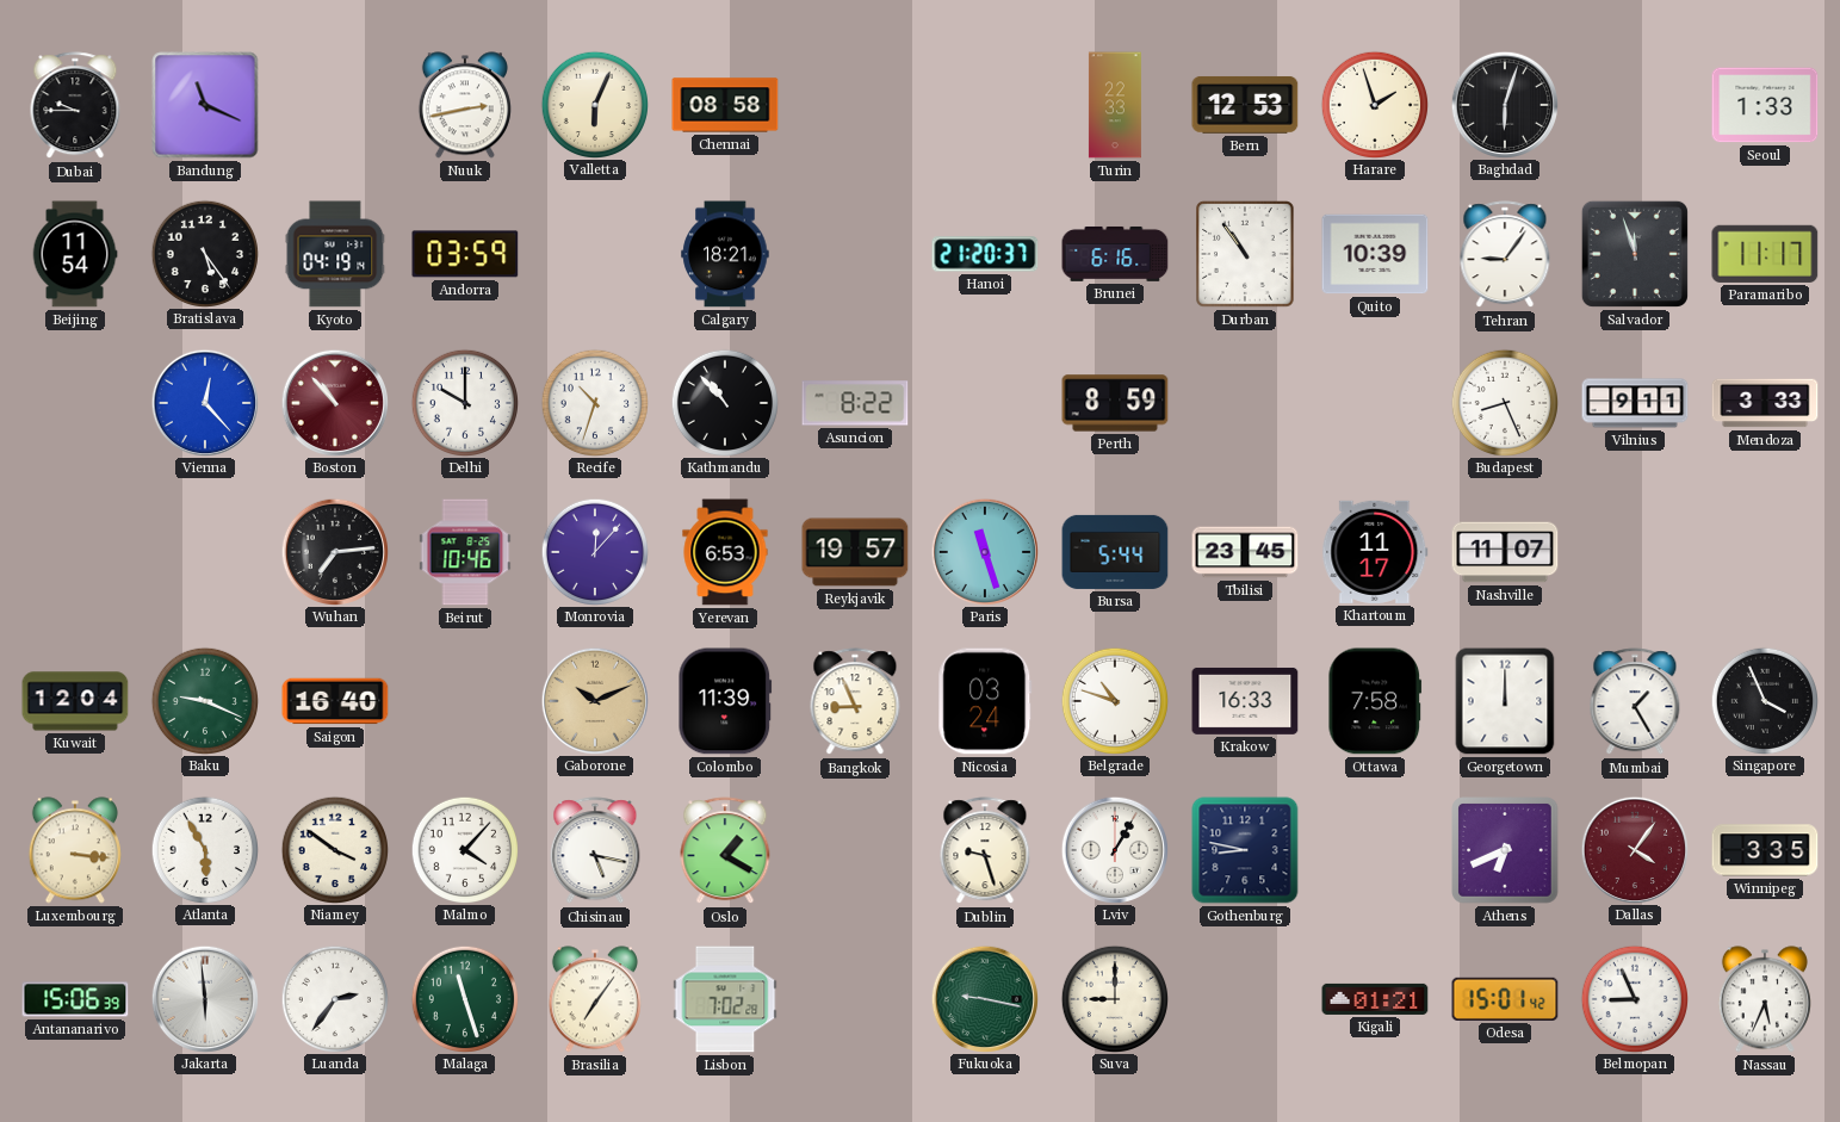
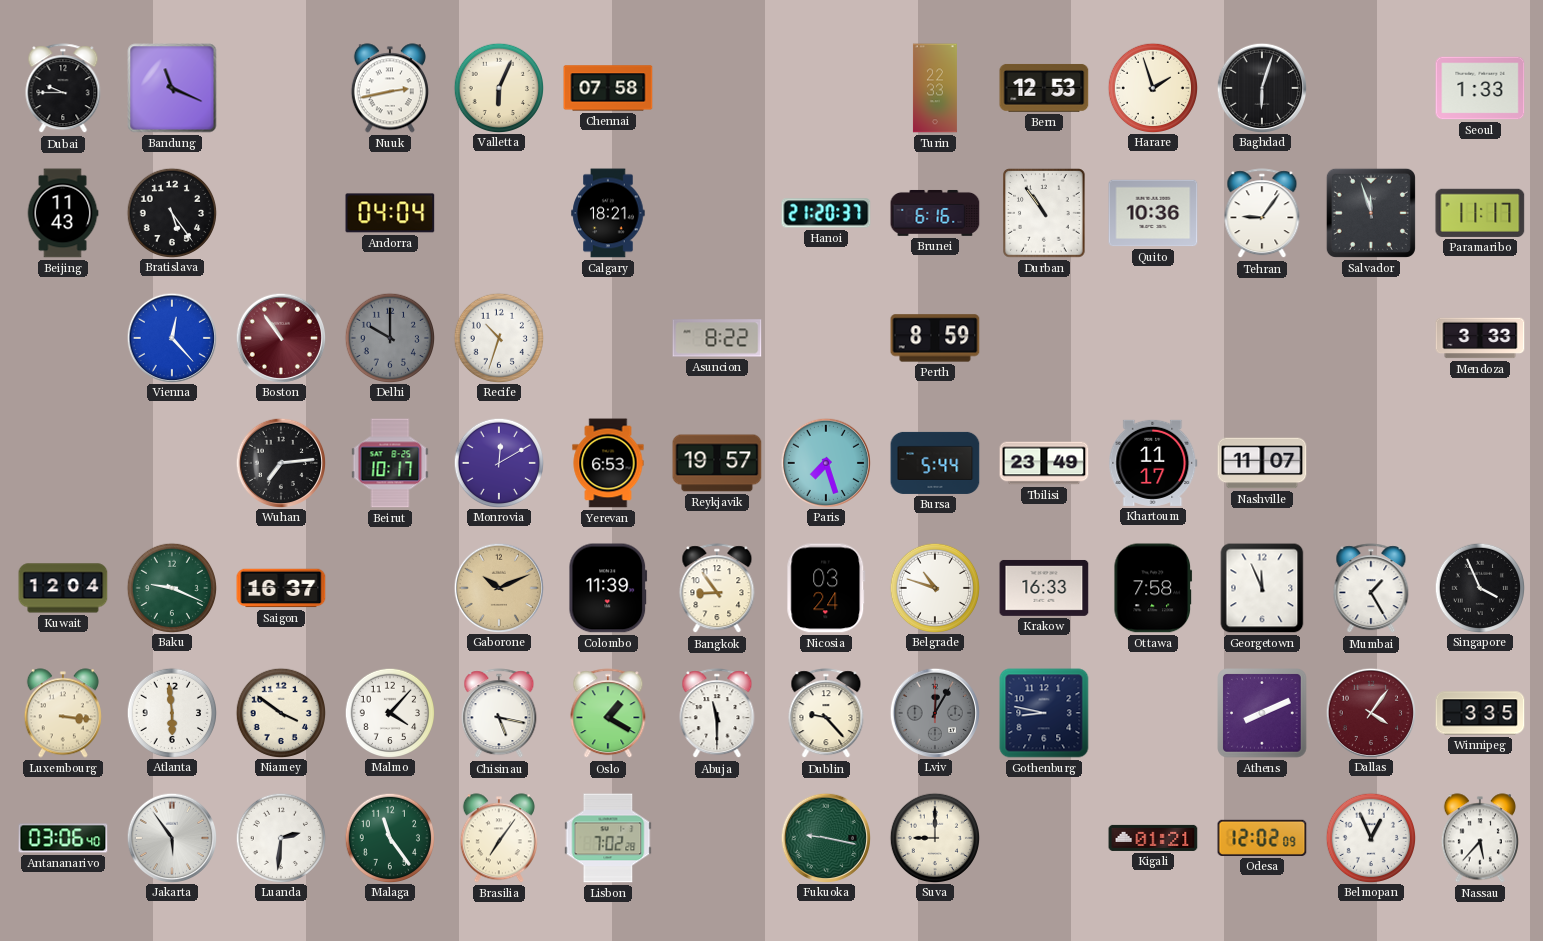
Chennai: 08:58 -> 07:58 (608, 88)
Beijing: 11:54 -> 11:43 (63, 213)
Kyoto: 04:19 -> none (335, 254)
Andorra: 03:59 -> 04:04 (390, 213)
Quito: 10:39 -> 10:36 (1153, 213)
Boston: 10:53 -> 10:54 (280, 337)
Delhi dial: white -> grey (389, 337)
Kathmandu: 10:53 -> none (724, 402)
Budapest: 8:26 -> none (1504, 402)
Vilnius: 9:11 -> none (1635, 403)
Beirut: 10:46 -> 10:17 (390, 463)
Monrovia: 12:07 -> 12:10 (498, 462)
Paris: 11:27 -> 7:27 (825, 462)
Tbilisi: 23:45 -> 23:49 (1044, 463)
Saigon: 16:40 -> 16:37 (281, 588)
Bangkok: 8:56 -> 8:54 (717, 589)
Georgetown: 12:00 -> 11:56 (1262, 588)
Atlanta: 5:55 -> 5:59 (171, 712)
Abuja: none -> 11:30 (717, 714)
Dublin: 9:27 -> 9:23 (826, 714)
Lviv: 1:05 -> 12:05 (934, 712)
Lviv dial: white -> grey (934, 712)
Athens: 6:41 -> 8:11 (1262, 713)
Antananarivo: 15:06 -> 03:06 (63, 838)
Jakarta: 5:59 -> 5:54 (171, 837)
Luanda: 2:36 -> 2:31 (280, 837)
Malaga: 11:27 -> 11:24 (389, 837)
Odesa: 15:01 -> 12:02 (1262, 838)
Belmopan: 8:56 -> 12:56 (1370, 837)
Nassau: 5:34 -> 5:37 (1480, 838)
